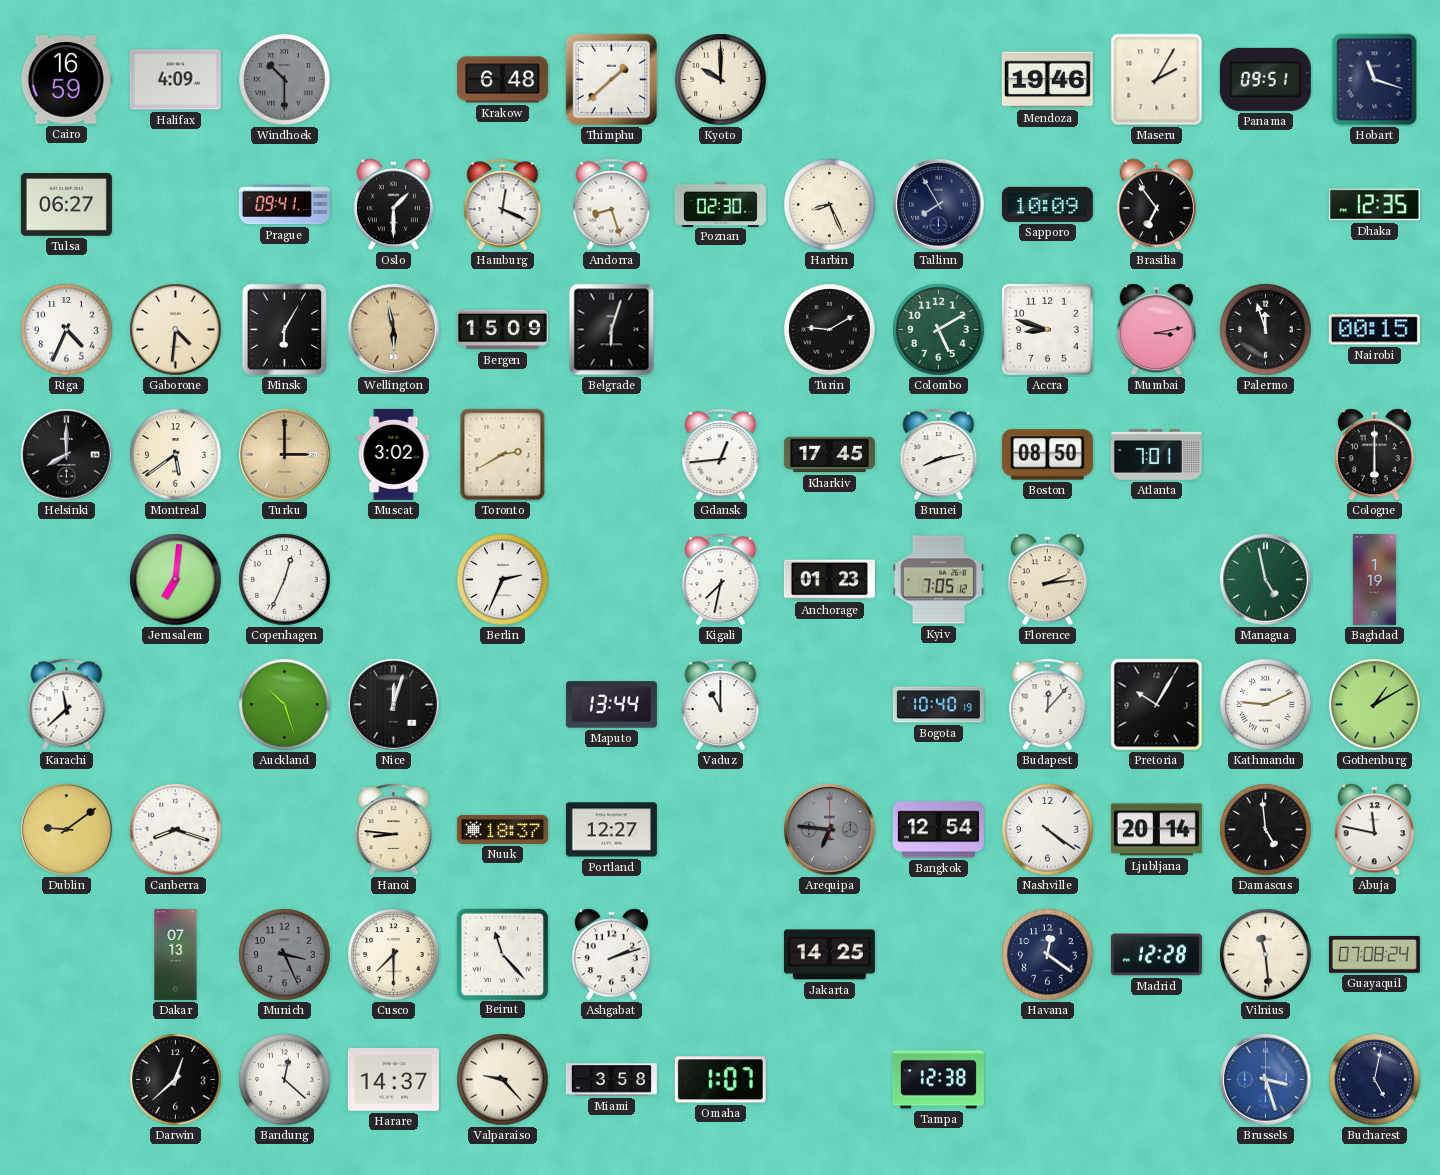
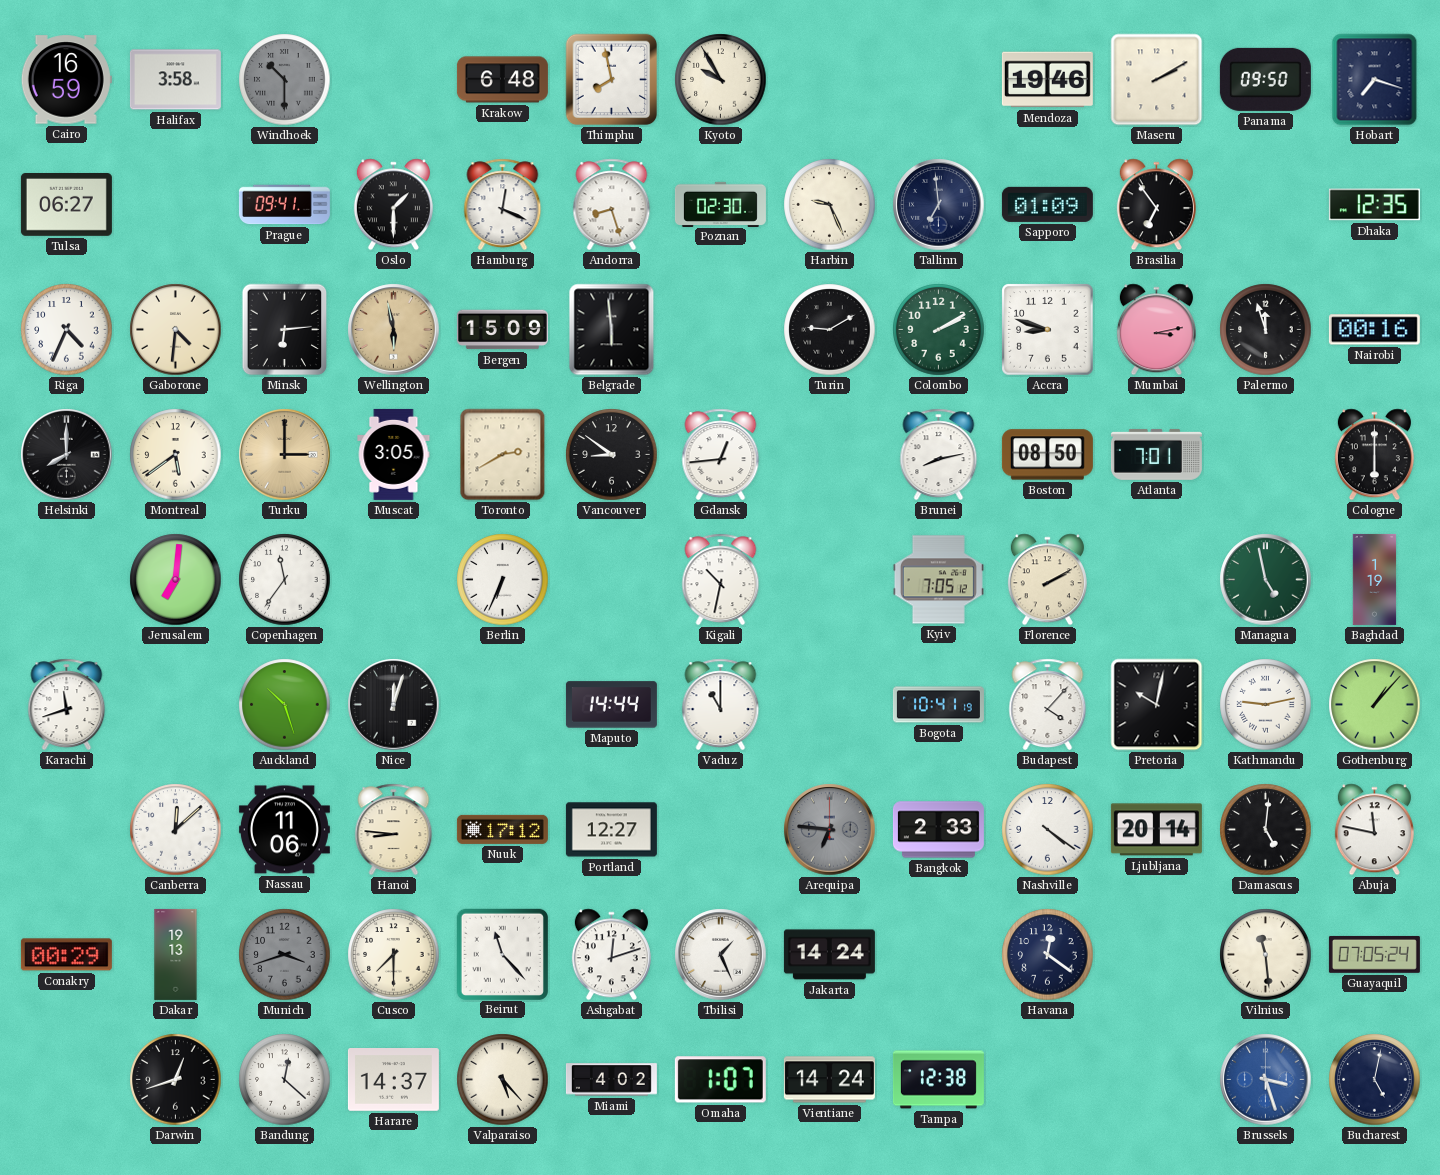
Halifax: 4:09 -> 3:58 (175, 80)
Thimphu: 1:38 -> 7:58 (612, 80)
Kyoto: 10:00 -> 9:55 (721, 80)
Maseru: 2:05 -> 2:10 (1157, 80)
Panama: 09:51 -> 09:50 (1265, 79)
Hobart: 11:18 -> 7:18 (1375, 80)
Harbin: 8:26 -> 9:26 (830, 205)
Tallinn: 7:55 -> 6:59 (939, 205)
Sapporo: 10:09 -> 01:09 (1047, 204)
Minsk: 6:05 -> 6:14 (285, 330)
Belgrade: 6:03 -> 5:59 (612, 330)
Colombo: 5:10 -> 2:10 (939, 330)
Nairobi: 00:15 -> 00:16 (1374, 330)
Muscat: 3:02 -> 3:05 (394, 454)
Vancouver: none -> 8:51 (612, 455)
Kharkiv: 17:45 -> none (829, 455)
Copenhagen: 12:34 -> 11:36 (285, 580)
Berlin: 2:34 -> 6:34 (503, 580)
Kigali: 7:32 -> 10:32 (721, 580)
Anchorage: 01:23 -> none (829, 580)
Florence: 2:14 -> 2:10 (1047, 580)
Karachi: 11:38 -> 11:42 (67, 705)
Maputo: 13:44 -> 14:44 (611, 705)
Bogota: 10:40 -> 10:41 (938, 705)
Budapest: 12:07 -> 4:07 (1048, 705)
Pretoria: 10:05 -> 10:02 (1157, 705)
Kathmandu: 9:11 -> 9:13 (1266, 705)
Gothenburg: 1:10 -> 1:07 (1375, 705)
Dublin: 9:09 -> none (67, 830)
Canberra: 8:18 -> 12:08 (176, 830)
Nassau: none -> 11:06 (284, 830)
Nuuk: 18:37 -> 17:12 (502, 829)
Bangkok: 12:54 -> 2:33 (938, 830)
Damascus: 4:59 -> 5:01 (1266, 830)
Conakry: none -> 00:29 (66, 955)
Dakar: 07:13 -> 19:13 (176, 954)
Munich: 3:26 -> 3:42 (285, 955)
Ashgabat: 2:12 -> 12:12 (611, 955)
Tbilisi: none -> 1:26 (721, 955)
Jakarta: 14:25 -> 14:24 (829, 955)
Madrid: 12:28 -> none (1156, 955)
Guayaquil: 07:08 -> 07:05 (1374, 954)
Darwin: 12:38 -> 12:42 (176, 1080)
Valparaiso: 9:23 -> 5:23 (503, 1080)
Miami: 3:58 -> 4:02 (611, 1080)
Vientiane: none -> 14:24 (829, 1080)
